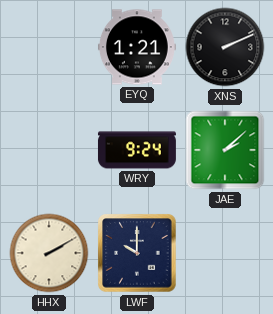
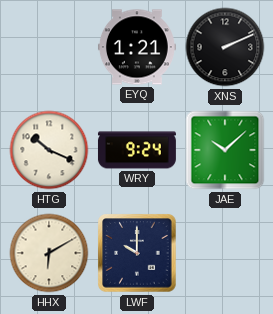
HTG: none -> 10:19 (49, 150)
JAE: 2:08 -> 10:08 (225, 150)
HHX: 2:10 -> 6:10 (49, 253)
